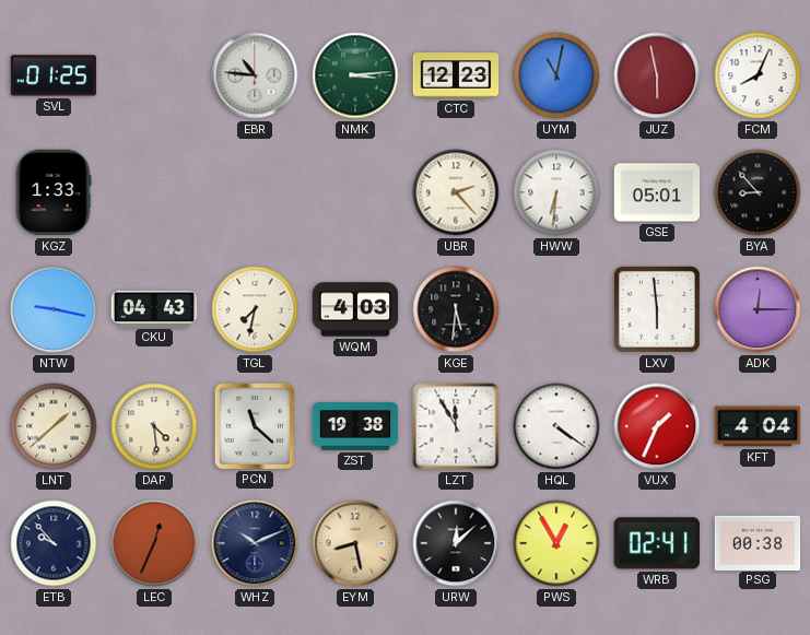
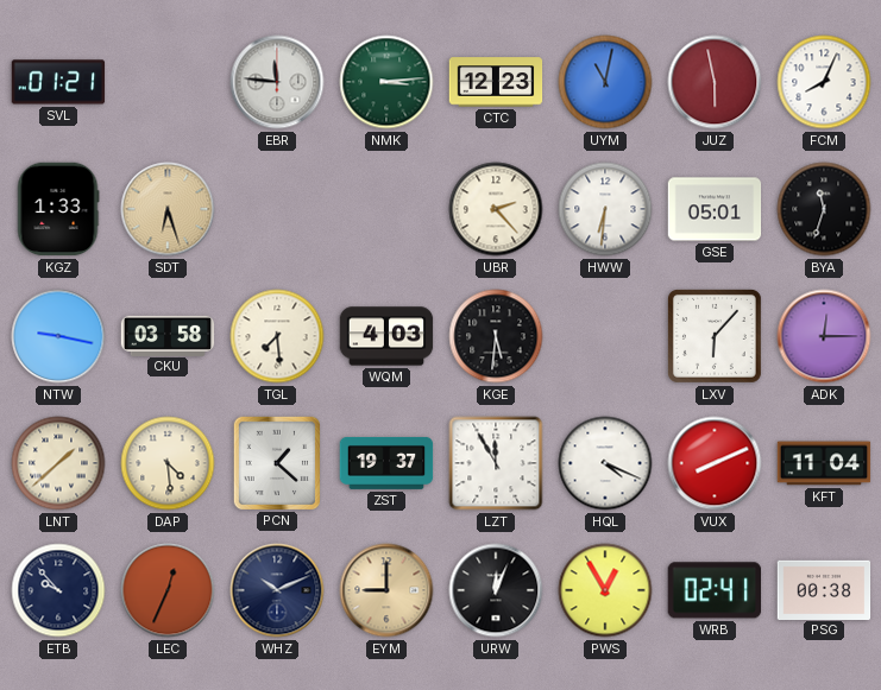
SVL: 01:25 -> 01:21 (58, 82)
EBR: 10:46 -> 11:46 (277, 82)
SDT: none -> 6:27 (168, 209)
BYA: 8:53 -> 11:33 (824, 209)
CKU: 04:43 -> 03:58 (168, 335)
TGL: 7:32 -> 7:29 (277, 336)
LXV: 5:59 -> 6:07 (715, 336)
PCN: 11:22 -> 1:22 (276, 462)
ZST: 19:38 -> 19:37 (386, 463)
HQL: 4:21 -> 4:19 (605, 463)
VUX: 1:34 -> 8:11 (715, 463)
KFT: 4:04 -> 11:04 (824, 463)
EYM: 8:28 -> 9:00 (386, 590)
URW: 12:08 -> 12:04 (496, 590)
